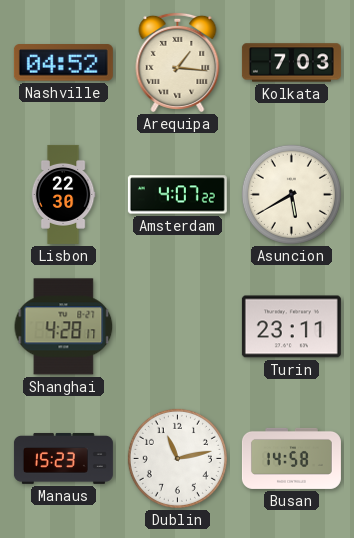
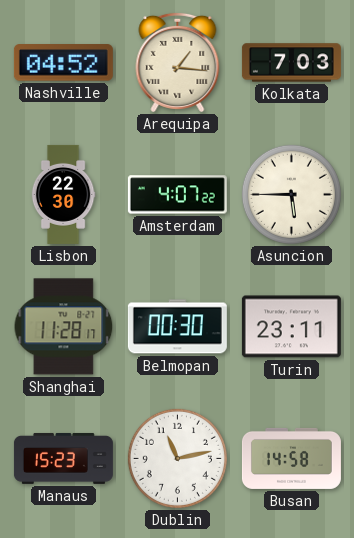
Asuncion: 5:40 -> 5:45 (291, 194)
Shanghai: 4:28 -> 11:28 (64, 327)
Belmopan: none -> 00:30 (177, 327)
